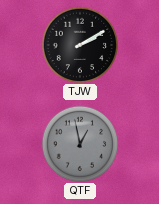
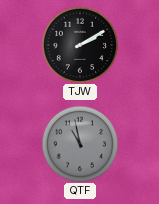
QTF: 12:58 -> 10:58 (80, 144)
